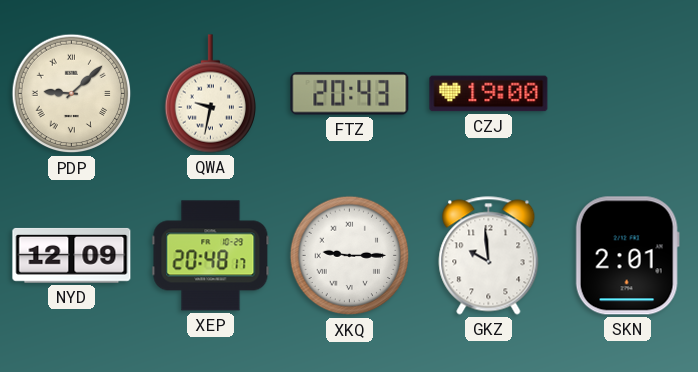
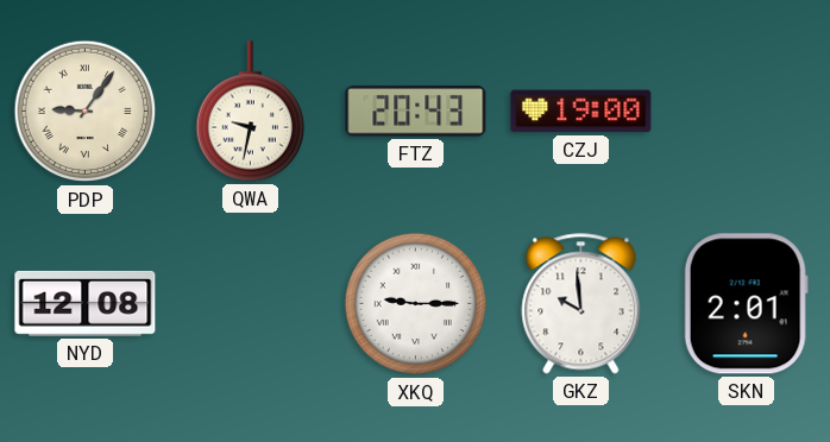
PDP: 9:08 -> 9:06 (86, 112)
NYD: 12:09 -> 12:08 (86, 303)
XEP: 20:48 -> none (211, 256)
